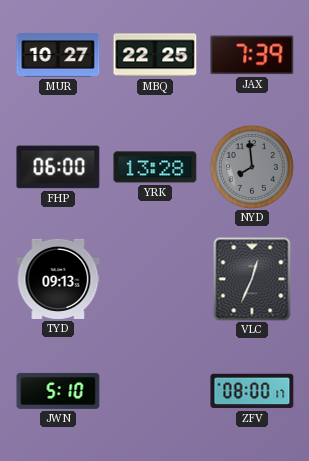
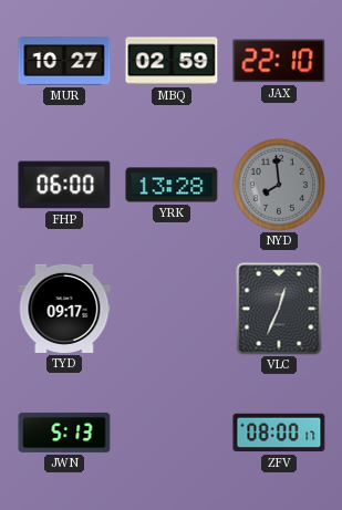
MBQ: 22:25 -> 02:59 (172, 61)
JAX: 7:39 -> 22:10 (279, 61)
TYD: 09:13 -> 09:17 (64, 309)
JWN: 5:10 -> 5:13 (64, 433)
